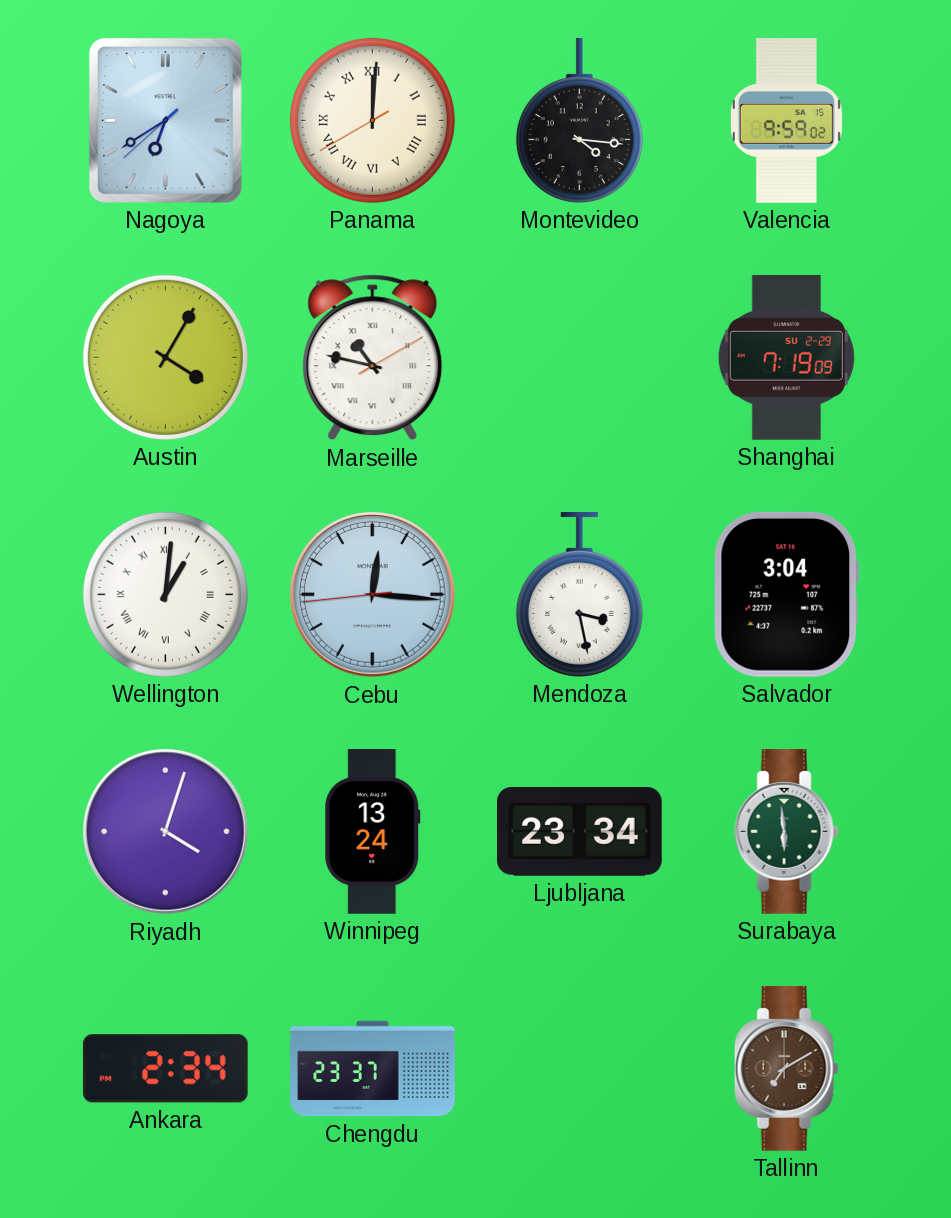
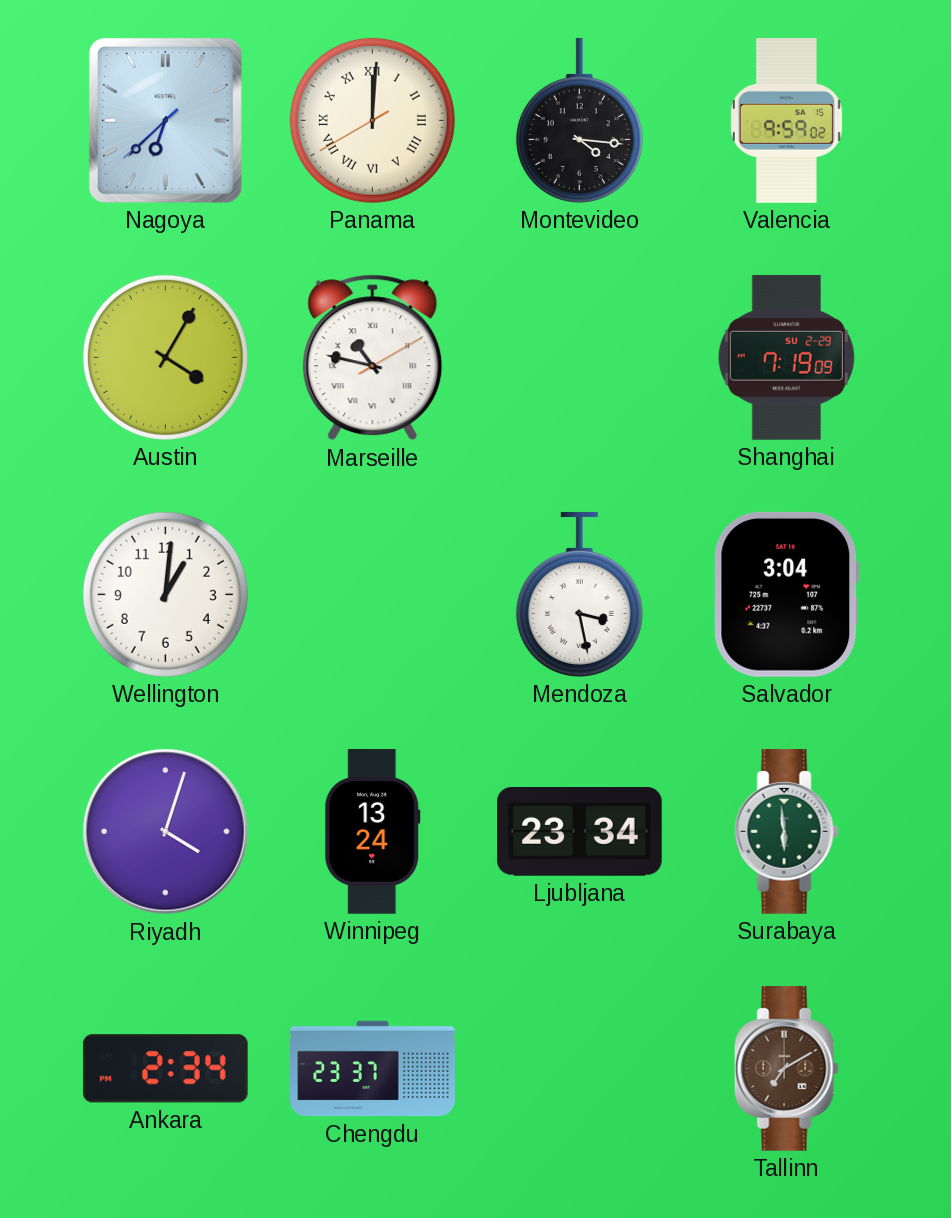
Nagoya: 6:39 -> 6:37 (165, 120)
Wellington numerals: Roman -> Arabic (165, 594)
Cebu: 12:15 -> none (372, 594)
